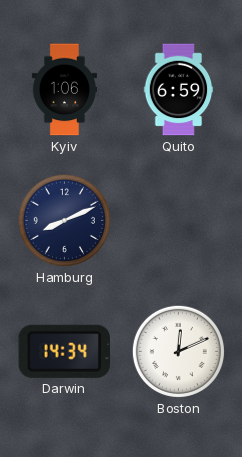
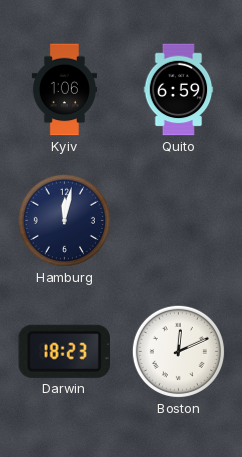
Hamburg: 8:11 -> 12:02 (64, 220)
Darwin: 14:34 -> 18:23 (65, 351)
